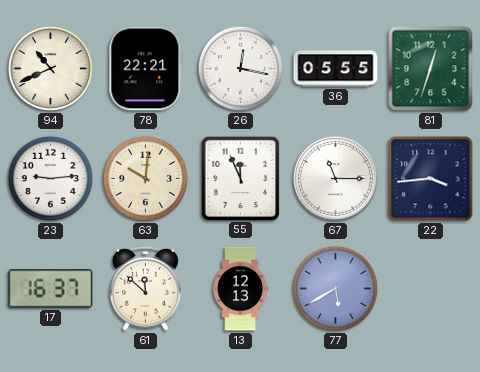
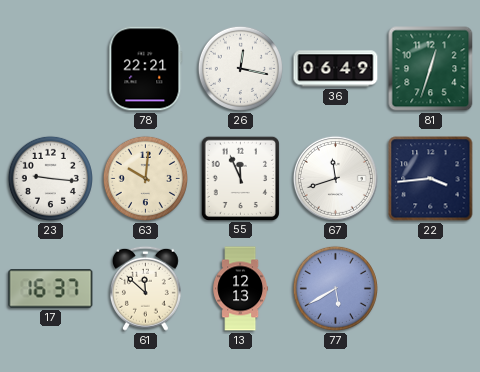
94: 10:41 -> none (50, 68)
36: 05:55 -> 06:49 (336, 69)
23: 9:14 -> 9:16 (50, 178)
67: 11:15 -> 11:42 (335, 178)
